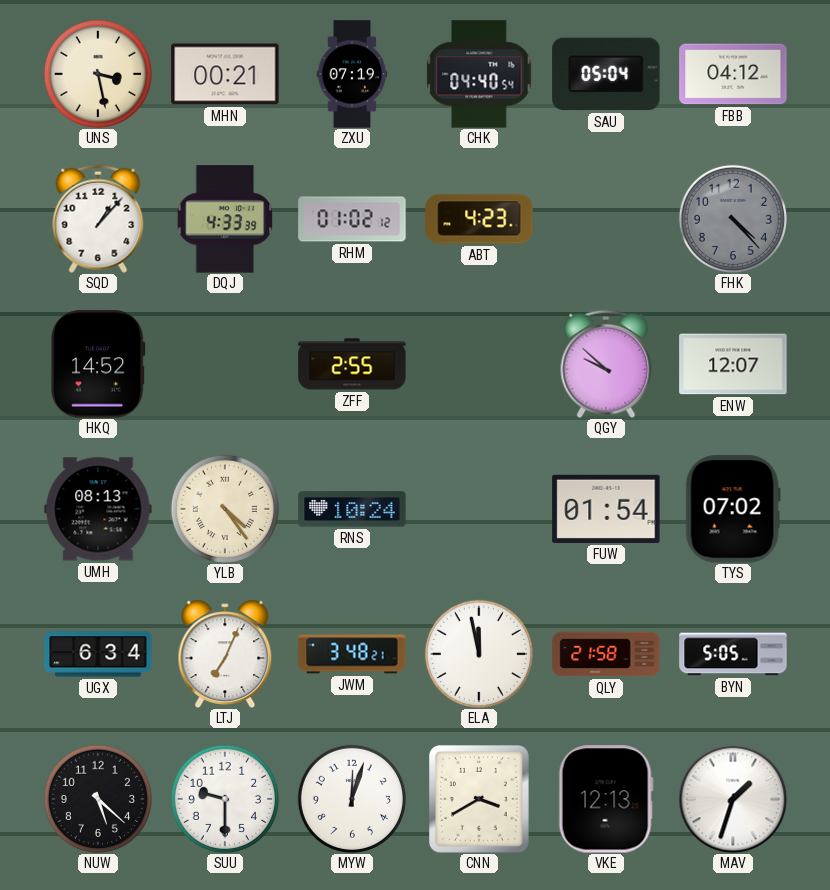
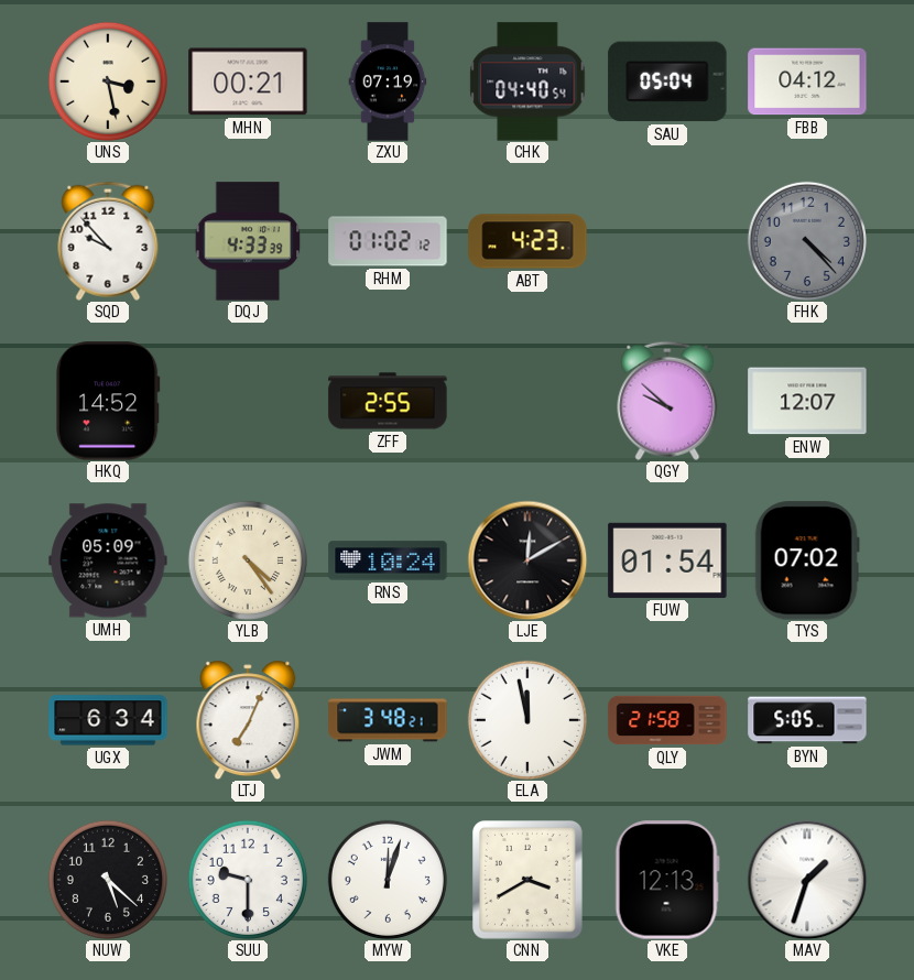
SQD: 1:07 -> 9:53 (108, 241)
UMH: 08:13 -> 05:09 (108, 560)
LJE: none -> 12:10 (527, 560)
